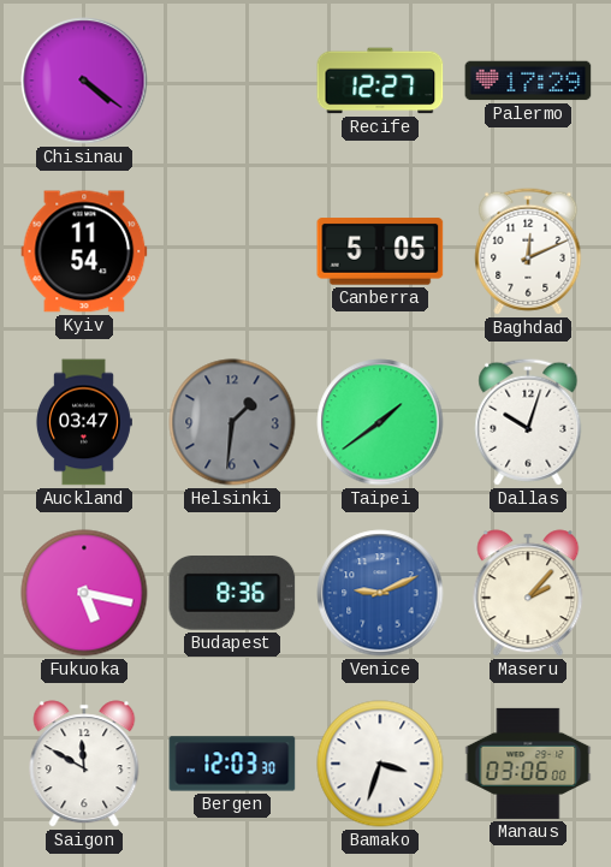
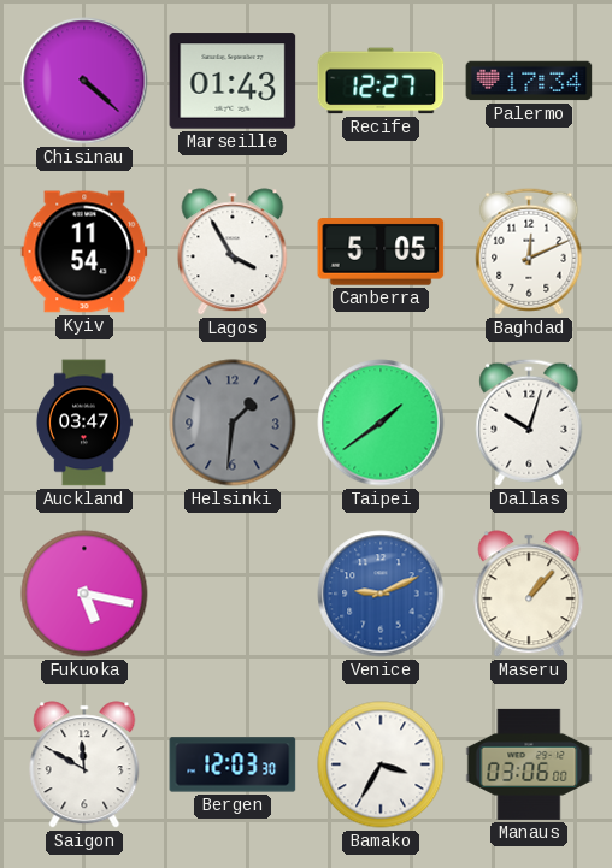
Chisinau: 4:21 -> 4:22 (84, 81)
Marseille: none -> 01:43 (233, 81)
Palermo: 17:29 -> 17:34 (529, 81)
Lagos: none -> 3:55 (233, 252)
Budapest: 8:36 -> none (232, 594)
Maseru: 2:07 -> 1:07 (529, 594)
Bamako: 3:33 -> 3:35 (381, 764)
